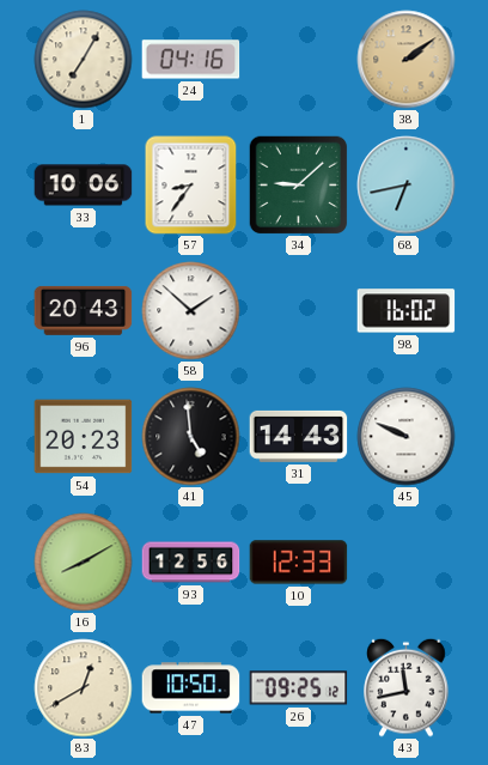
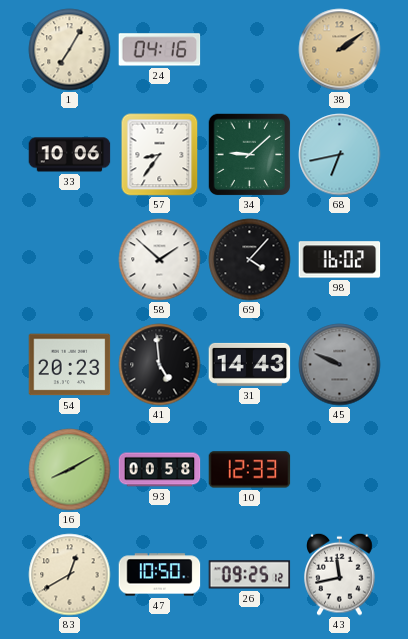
96: 20:43 -> none (84, 310)
69: none -> 4:07 (250, 260)
45 dial: white -> grey (340, 365)
93: 12:56 -> 00:58 (160, 470)
